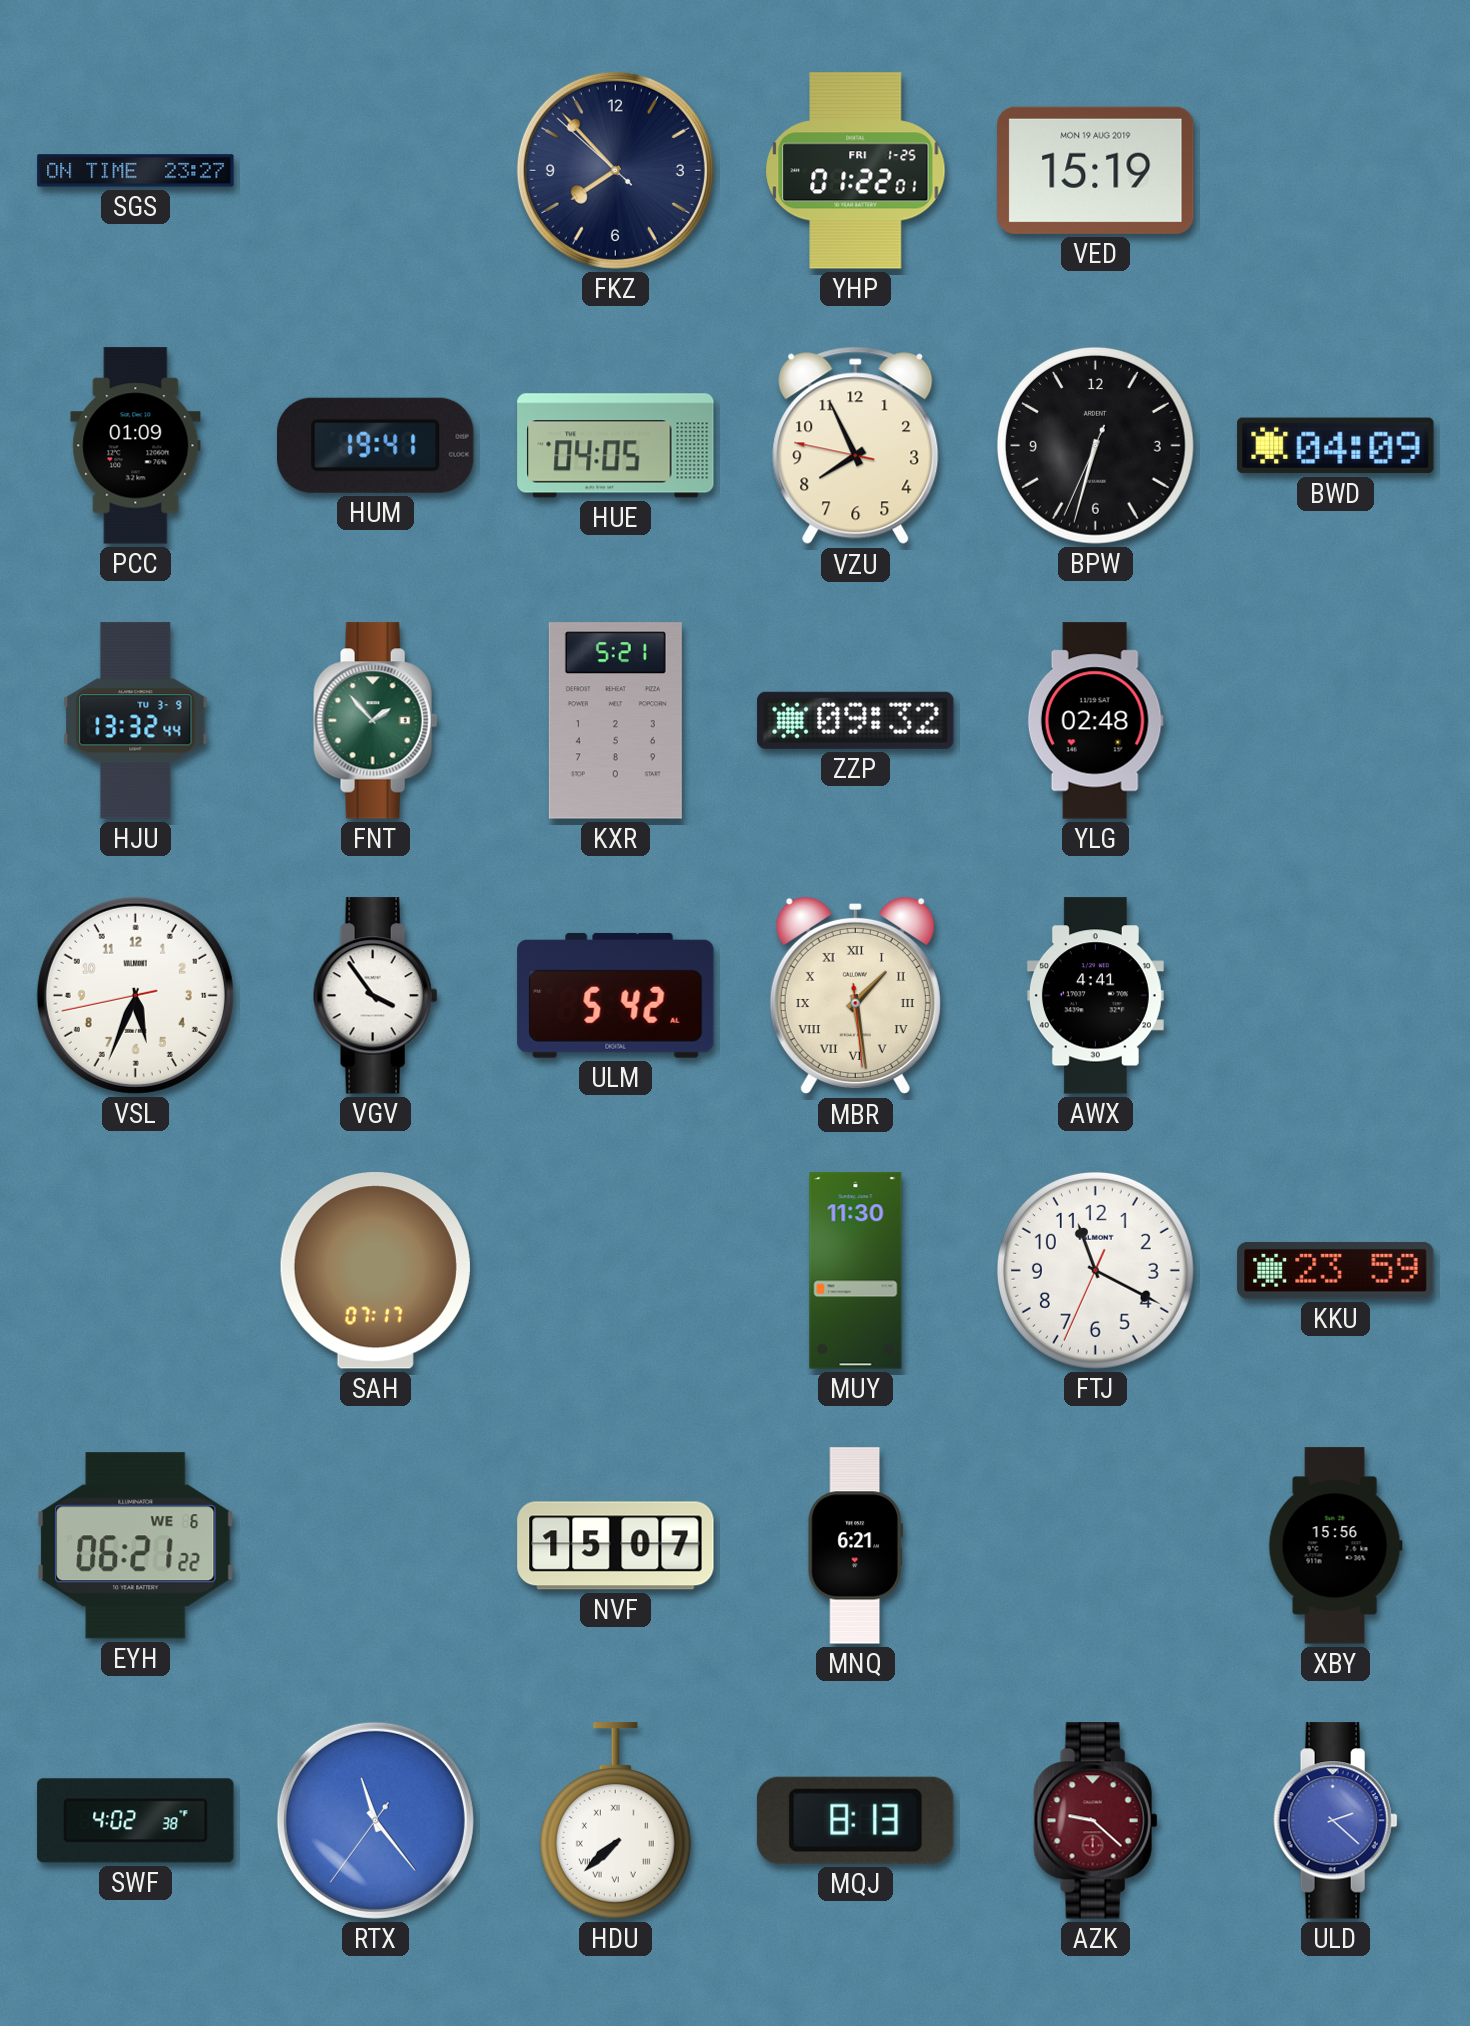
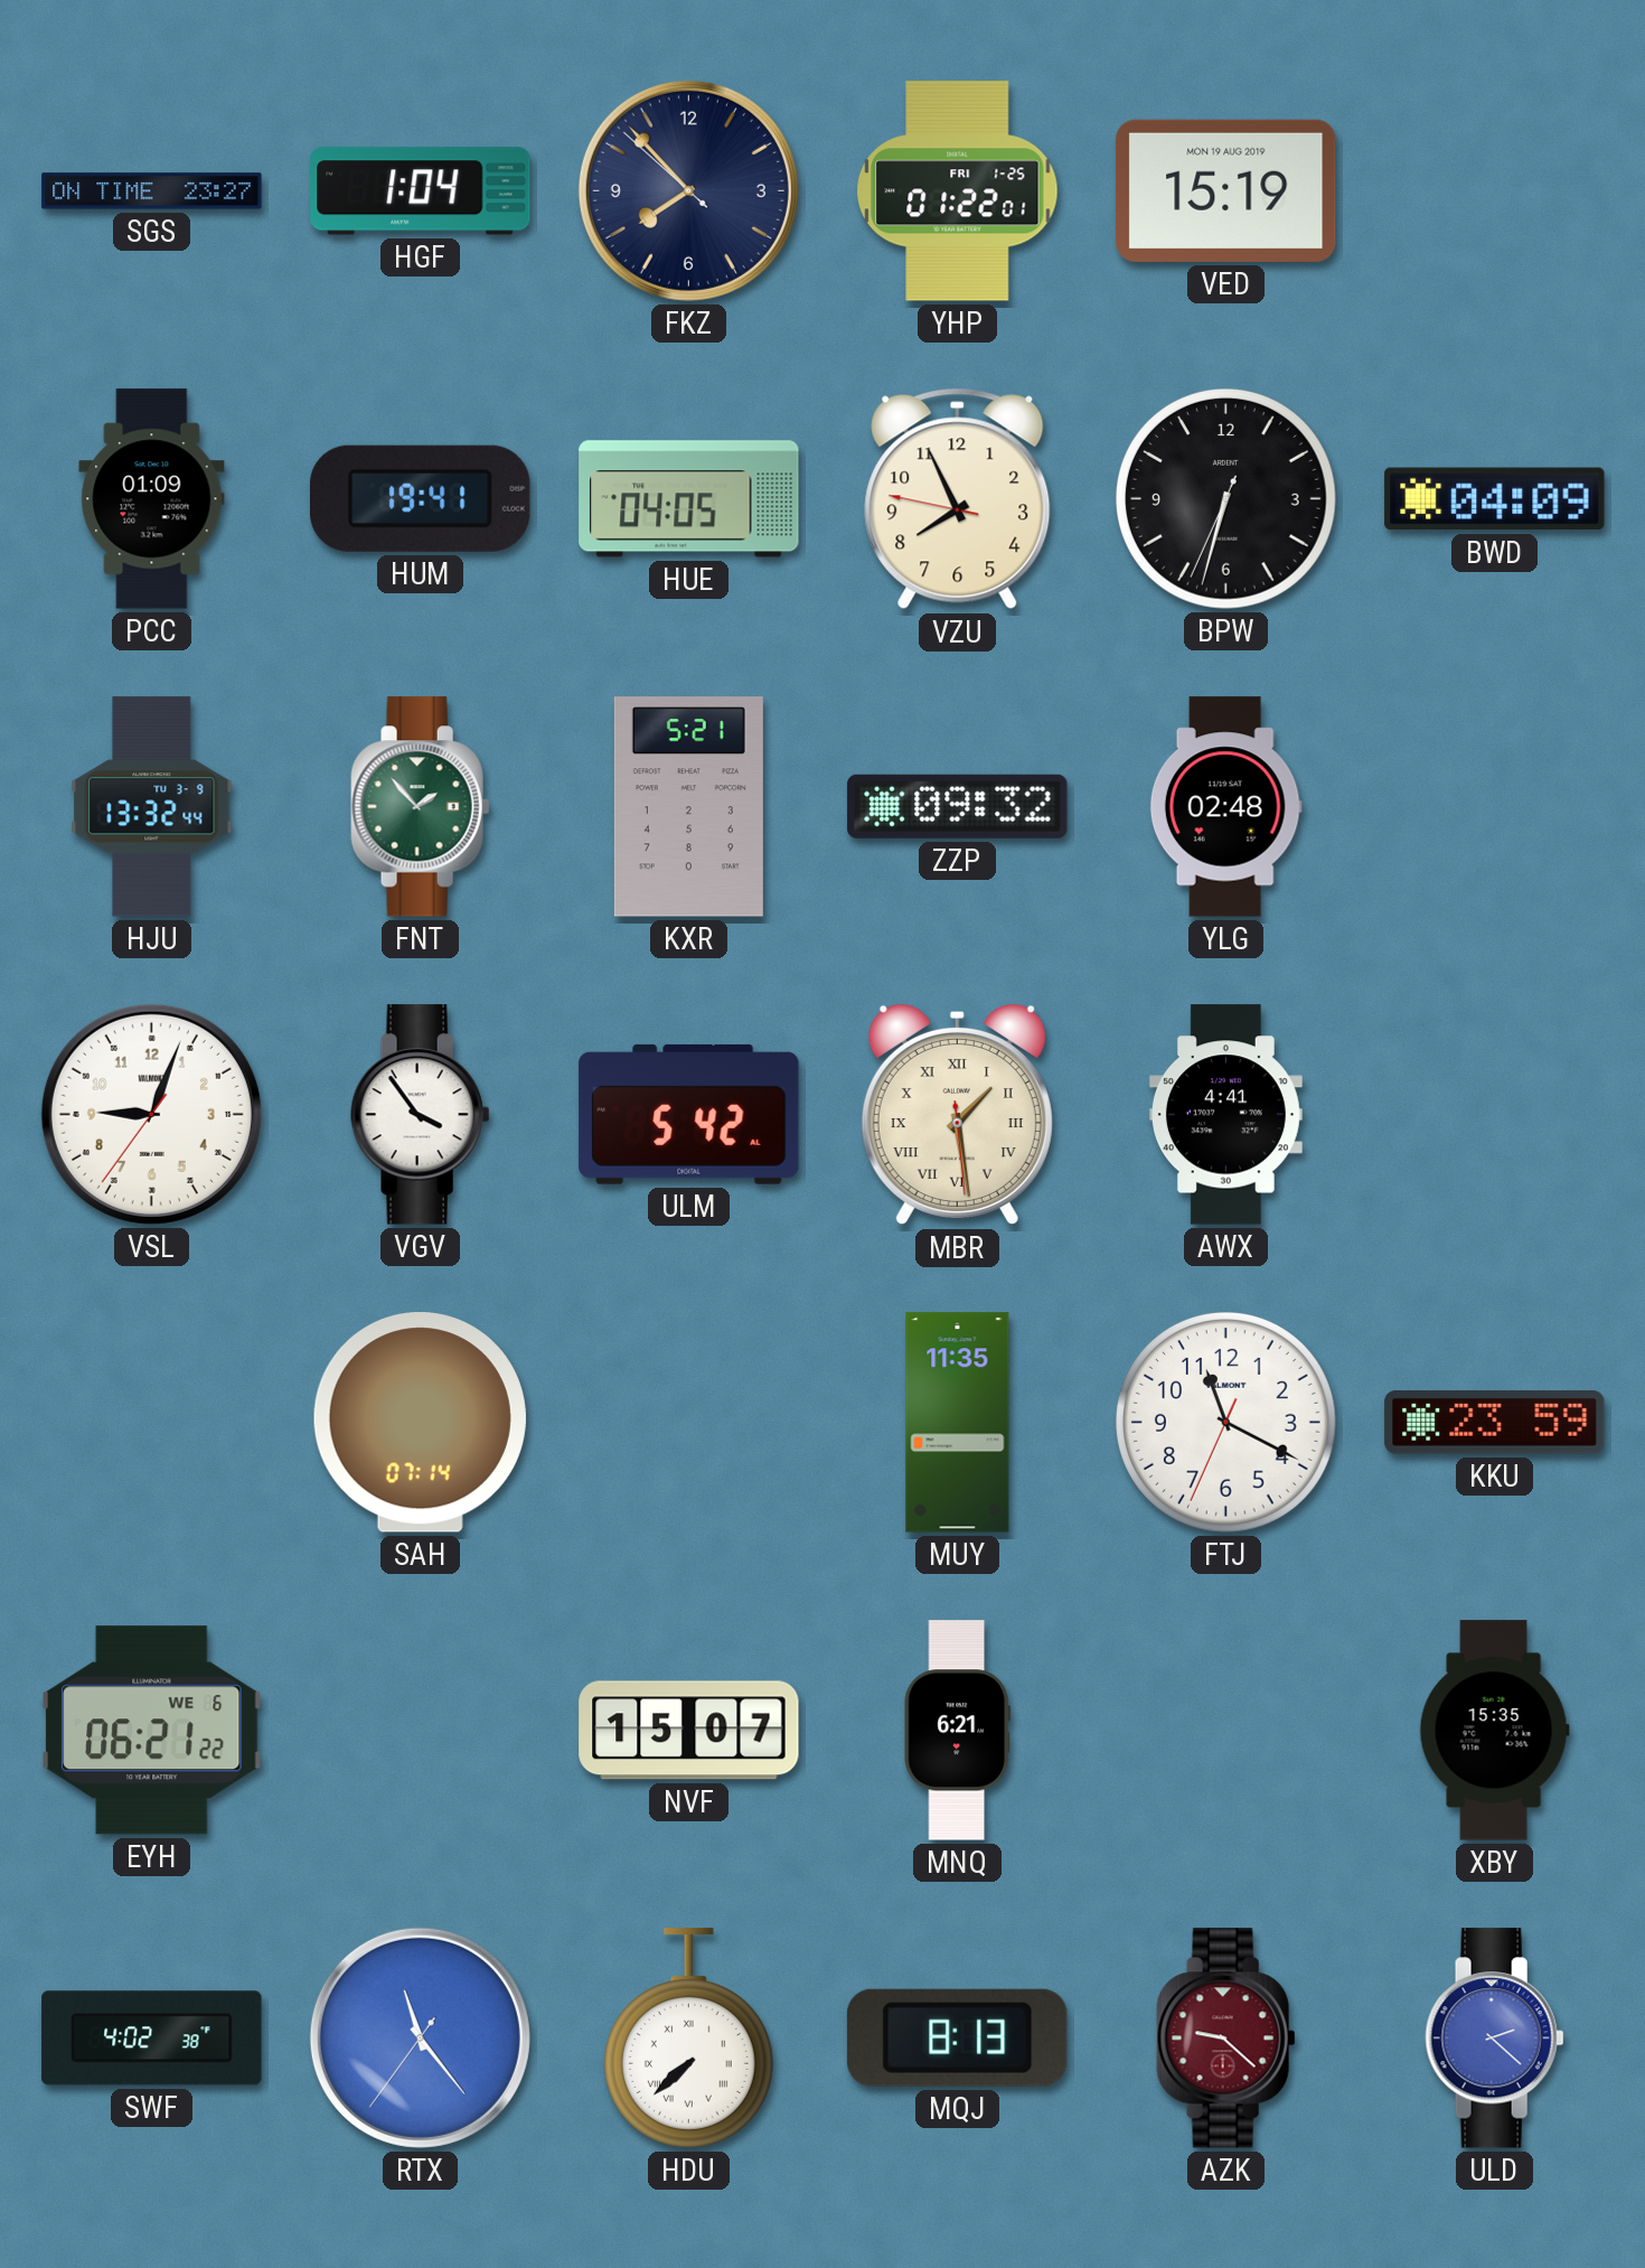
HGF: none -> 1:04 (421, 191)
VSL: 5:33 -> 9:03 (151, 1114)
SAH: 07:17 -> 07:14 (420, 1423)
MUY: 11:30 -> 11:35 (958, 1423)
XBY: 15:56 -> 15:35 (1494, 1731)
